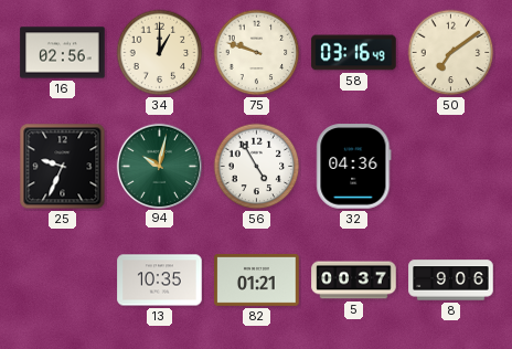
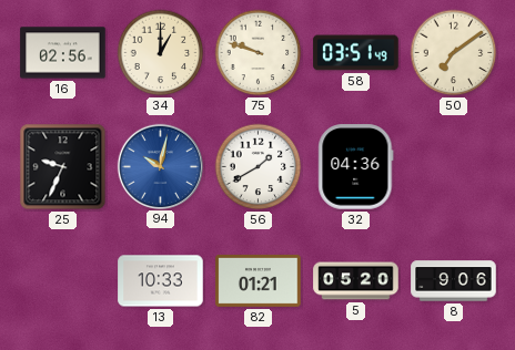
58: 03:16 -> 03:51 (356, 53)
94 dial: green -> blue (160, 166)
56: 4:55 -> 1:40 (259, 167)
13: 10:35 -> 10:33 (161, 281)
5: 00:37 -> 05:20 (356, 281)
